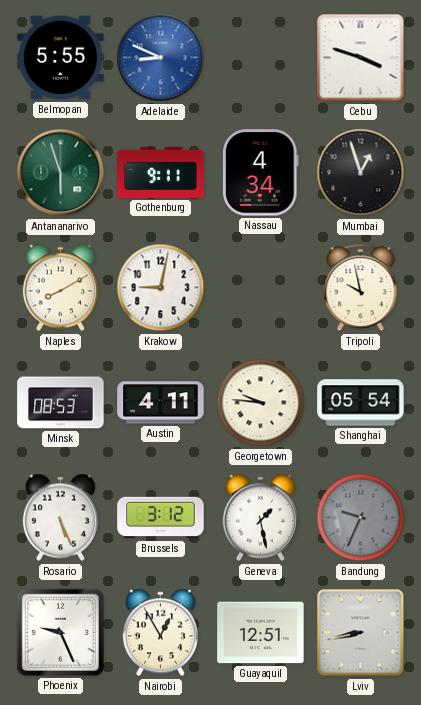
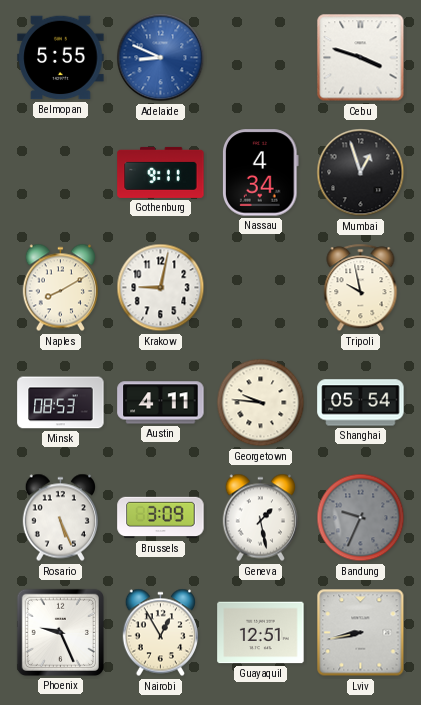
Antananarivo: 5:57 -> none (61, 173)
Brussels: 3:12 -> 3:09 (161, 518)
